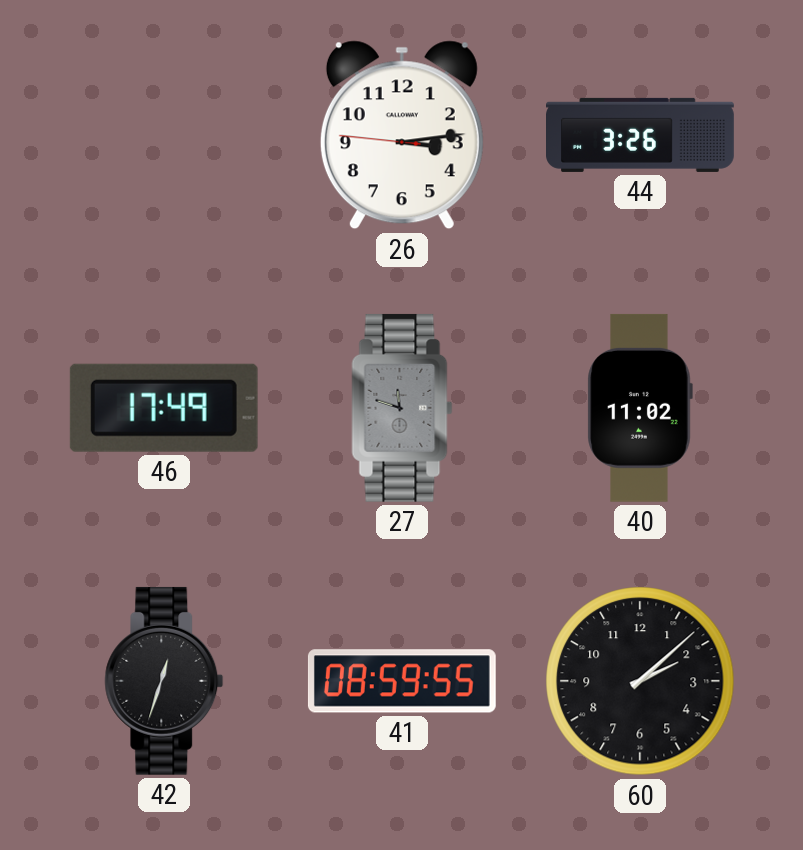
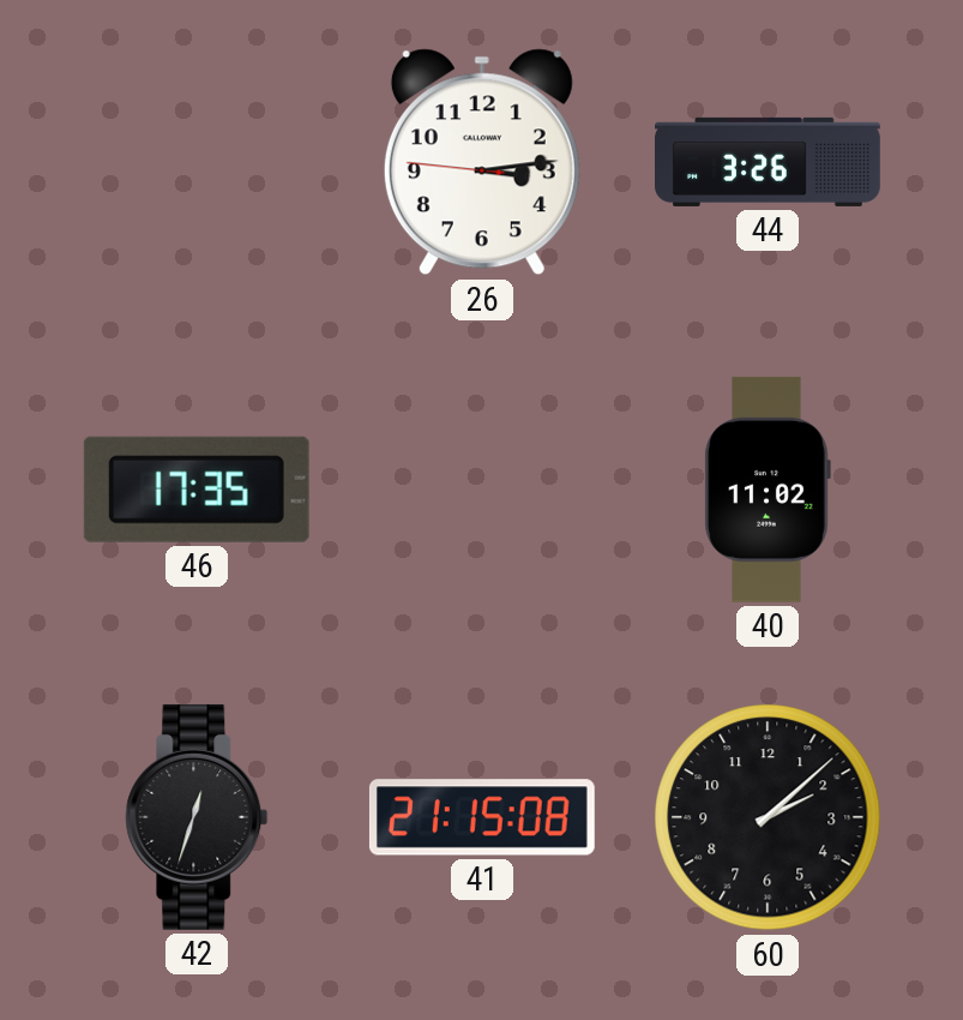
46: 17:49 -> 17:35 (197, 490)
27: 11:48 -> none (402, 408)
41: 08:59 -> 21:15 (482, 817)
